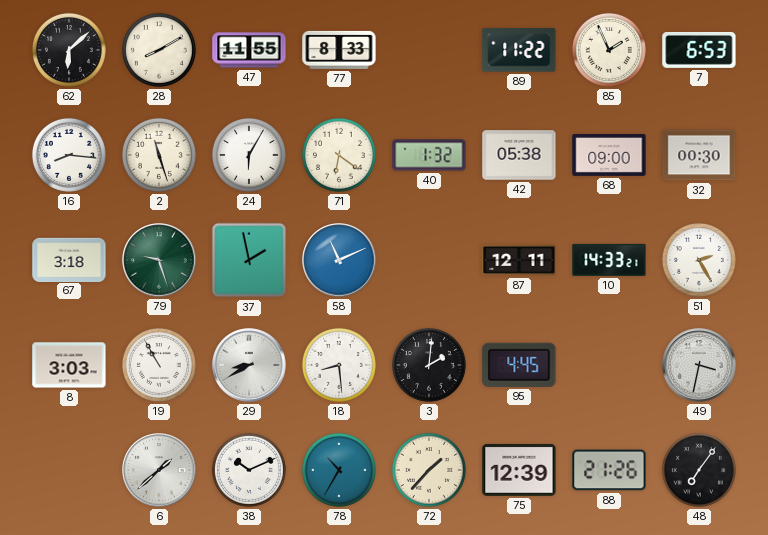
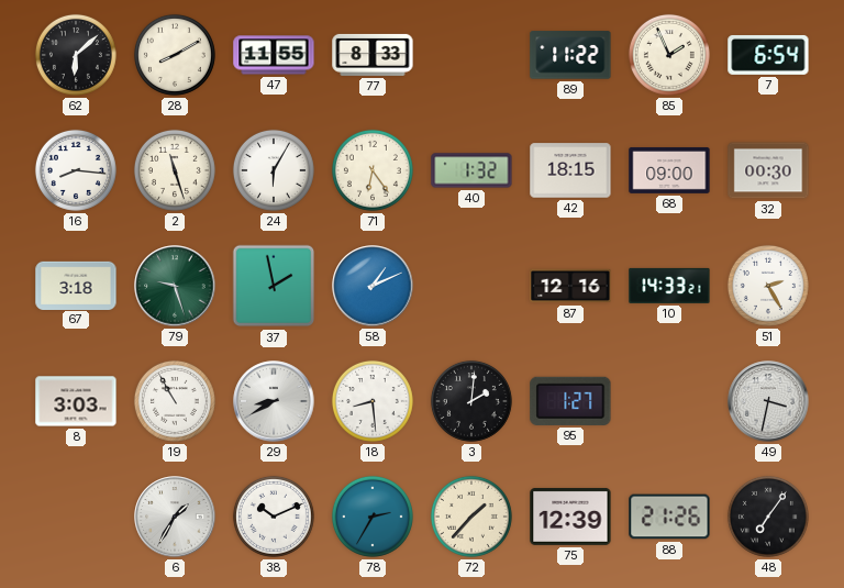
7: 6:53 -> 6:54 (768, 55)
71: 6:21 -> 6:24 (373, 170)
42: 05:38 -> 18:15 (570, 170)
58: 11:11 -> 1:11 (373, 286)
87: 12:11 -> 12:16 (570, 286)
95: 4:45 -> 1:27 (570, 401)
6: 1:38 -> 1:35 (175, 517)
78: 10:35 -> 2:35 (373, 517)
